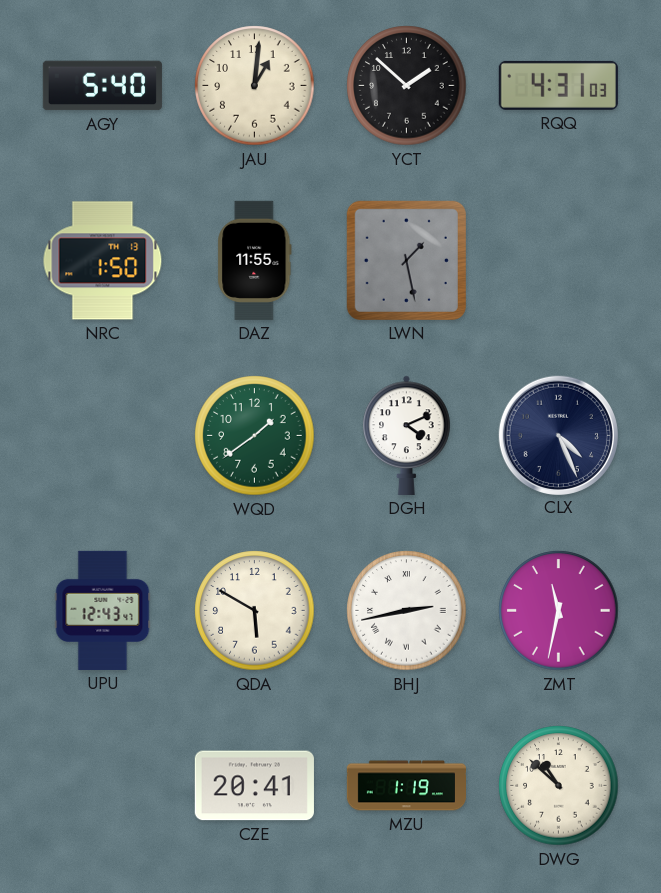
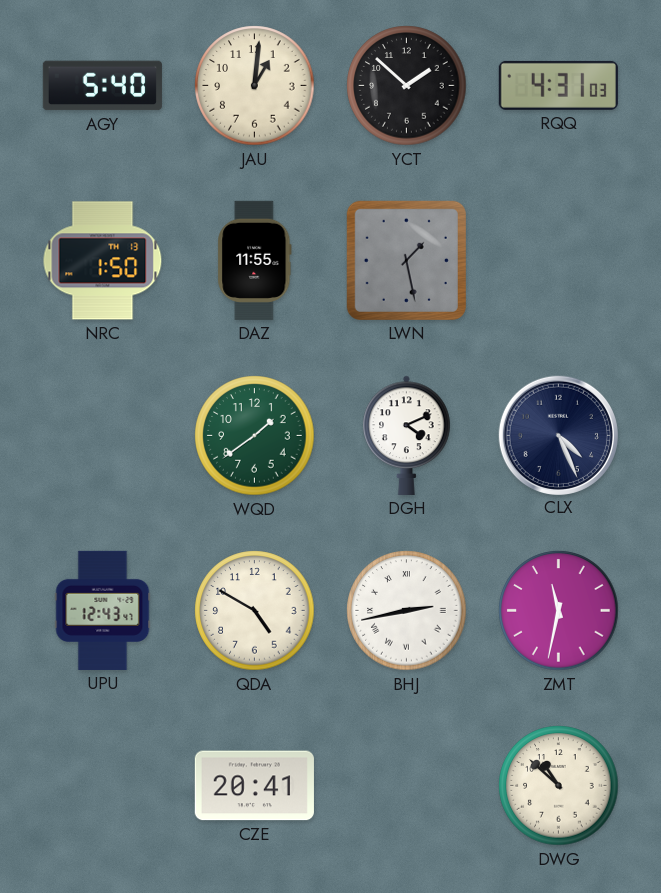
QDA: 5:50 -> 4:50 (255, 611)
MZU: 1:19 -> none (406, 786)
